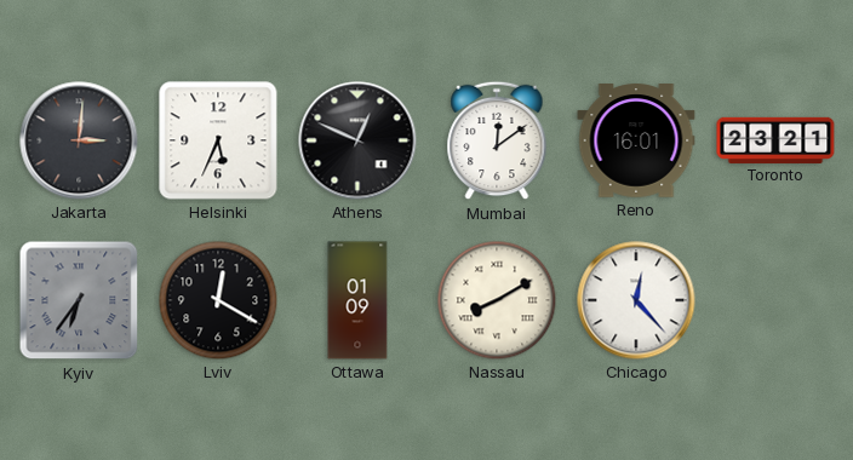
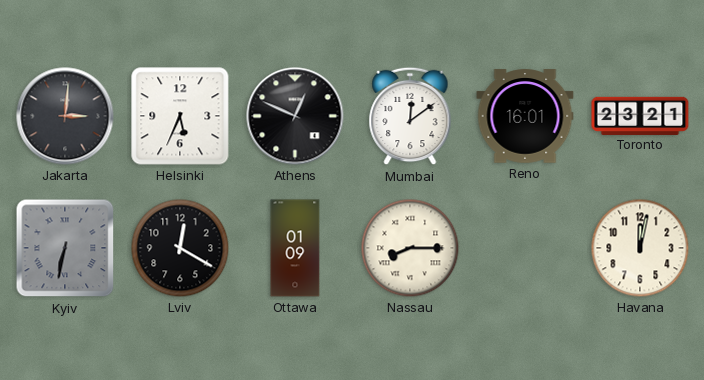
Kyiv: 6:36 -> 6:32 (65, 248)
Nassau: 8:10 -> 8:15 (410, 248)
Chicago: 12:23 -> none (636, 300)
Havana: none -> 12:02 (640, 248)
